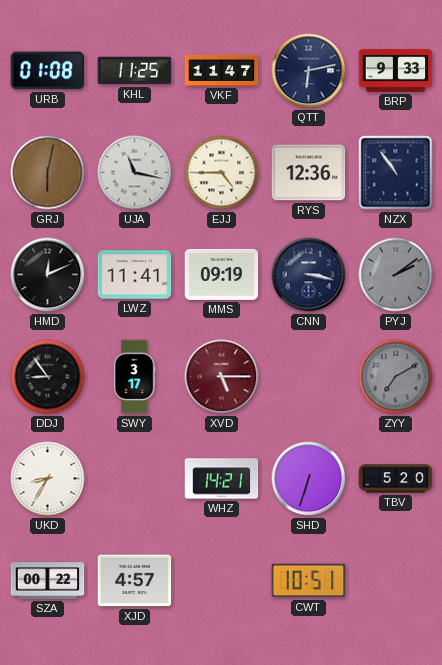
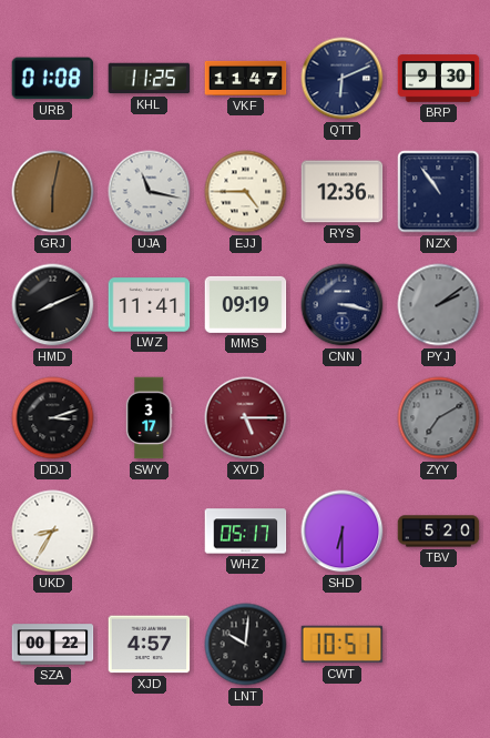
QTT: 6:13 -> 6:11 (343, 79)
BRP: 9:33 -> 9:30 (439, 79)
HMD: 12:11 -> 8:11 (53, 305)
DDJ: 8:54 -> 3:12 (53, 418)
WHZ: 14:21 -> 05:17 (246, 532)
SHD: 6:33 -> 6:30 (343, 532)
LNT: none -> 10:01 (246, 645)
